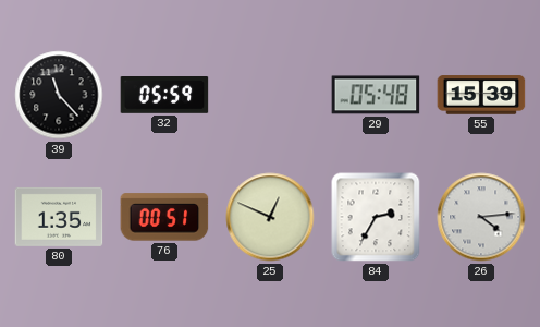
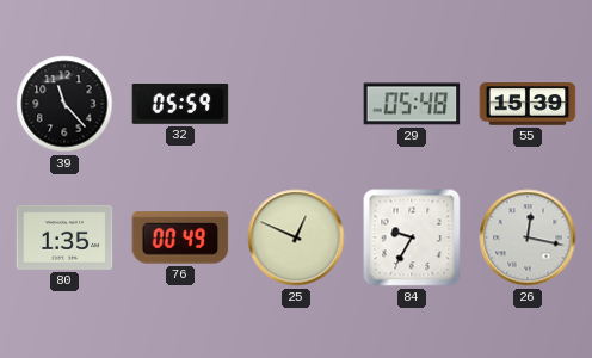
76: 00:51 -> 00:49 (180, 237)
84: 2:35 -> 9:35 (412, 237)
26: 4:14 -> 12:17 (528, 237)
